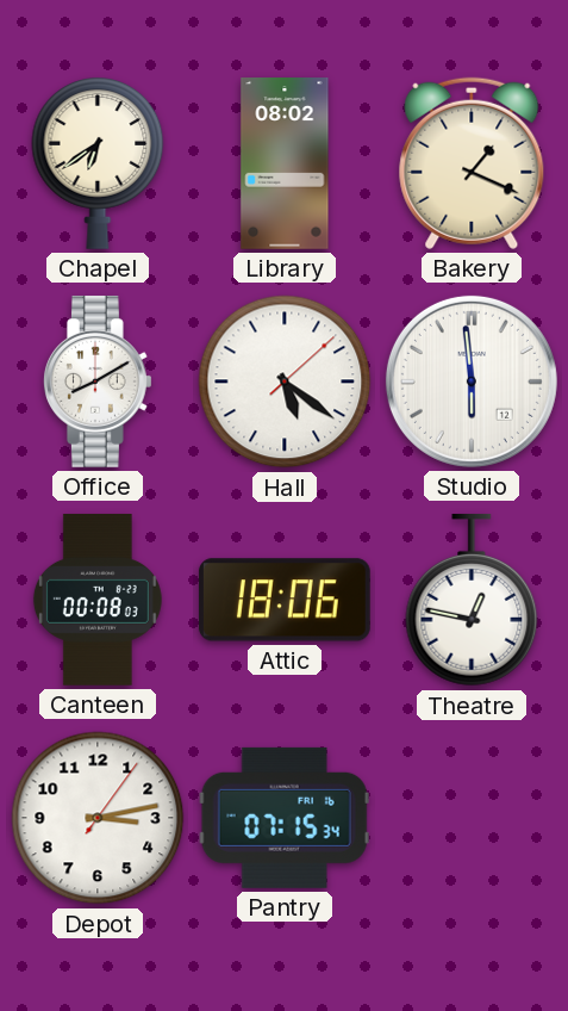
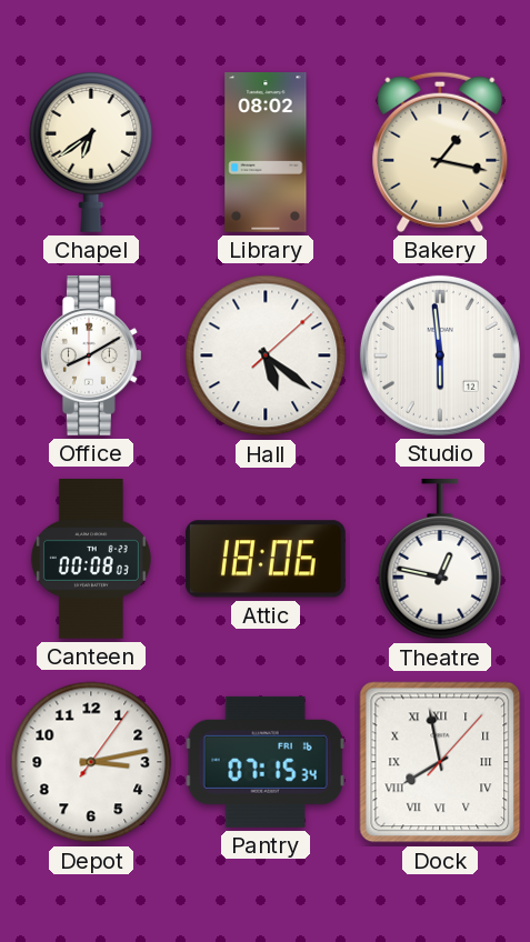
Bakery: 1:19 -> 1:17 (440, 152)
Dock: none -> 7:58 (440, 762)
